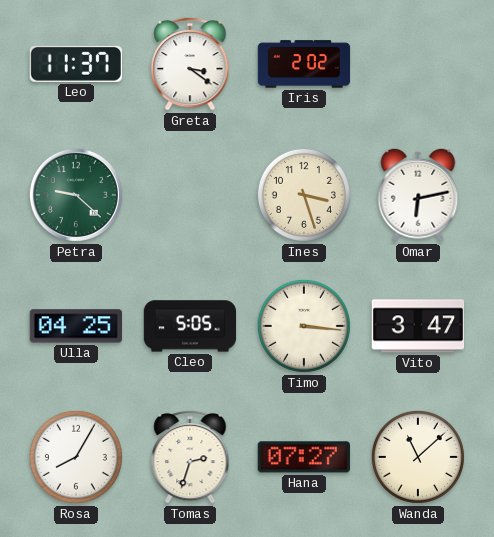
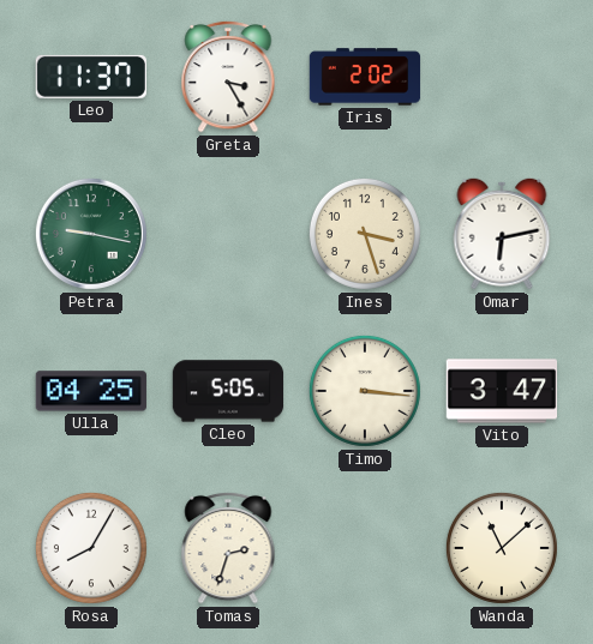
Greta: 3:21 -> 3:25 (228, 77)
Petra: 9:22 -> 9:17 (91, 234)
Hana: 07:27 -> none (304, 457)
